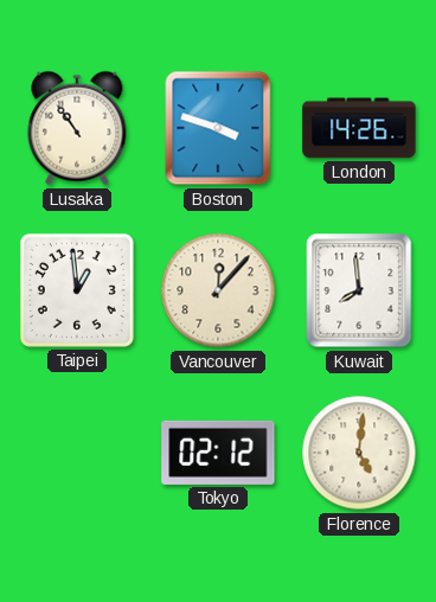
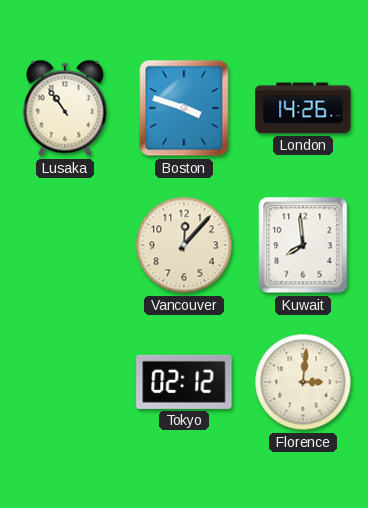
Taipei: 12:59 -> none (77, 290)
Florence: 5:01 -> 3:01 (303, 382)
